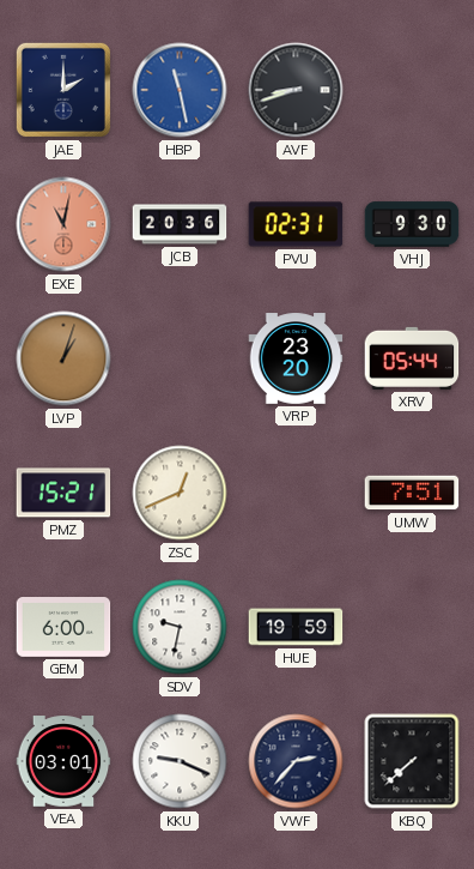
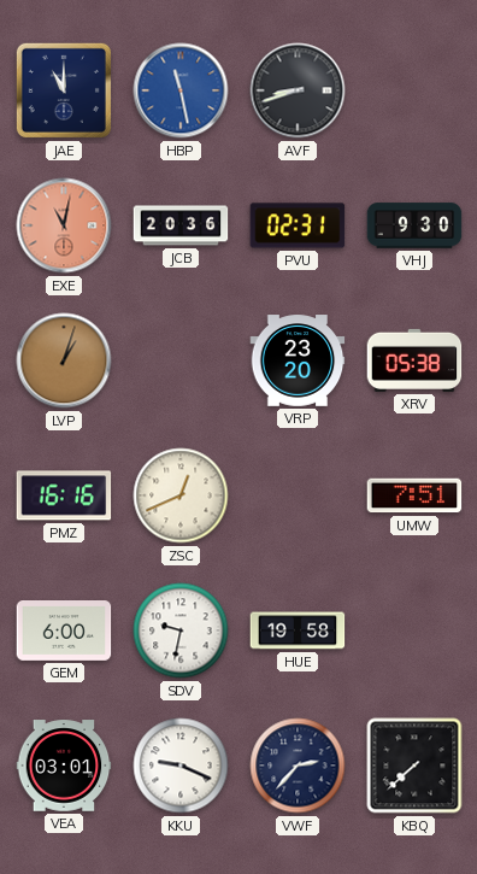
JAE: 2:00 -> 11:00 (64, 90)
XRV: 05:44 -> 05:38 (414, 360)
PMZ: 15:21 -> 16:16 (64, 495)
HUE: 19:59 -> 19:58 (298, 630)
